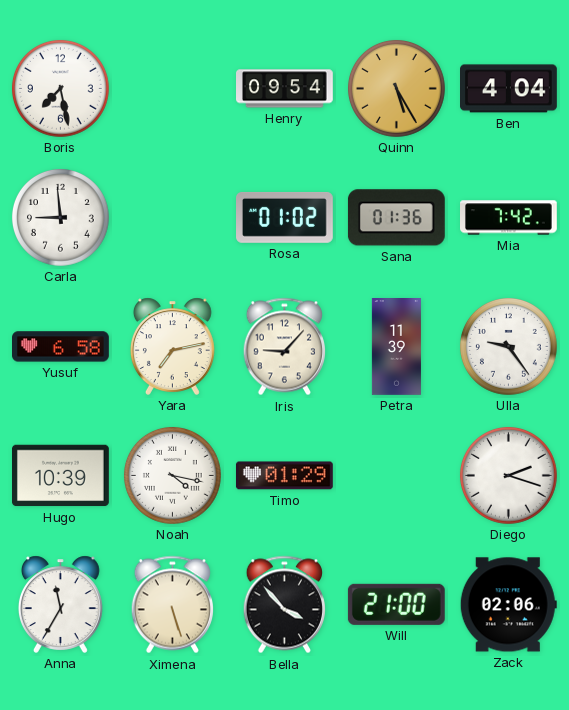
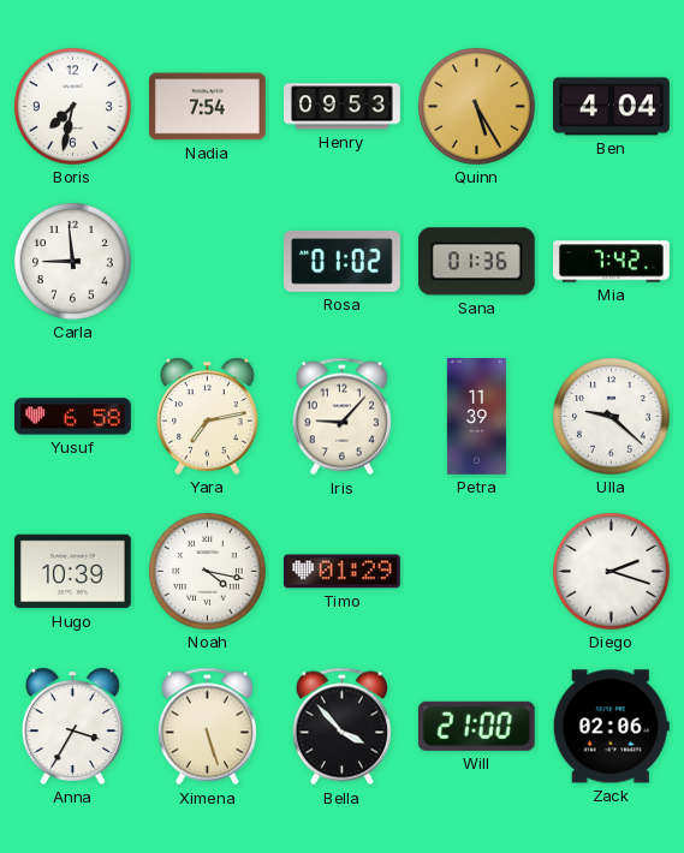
Boris: 7:28 -> 7:32 (72, 106)
Nadia: none -> 7:54 (208, 107)
Henry: 09:54 -> 09:53 (343, 107)
Ulla: 9:24 -> 9:22 (611, 416)
Anna: 11:35 -> 3:35 (72, 726)
